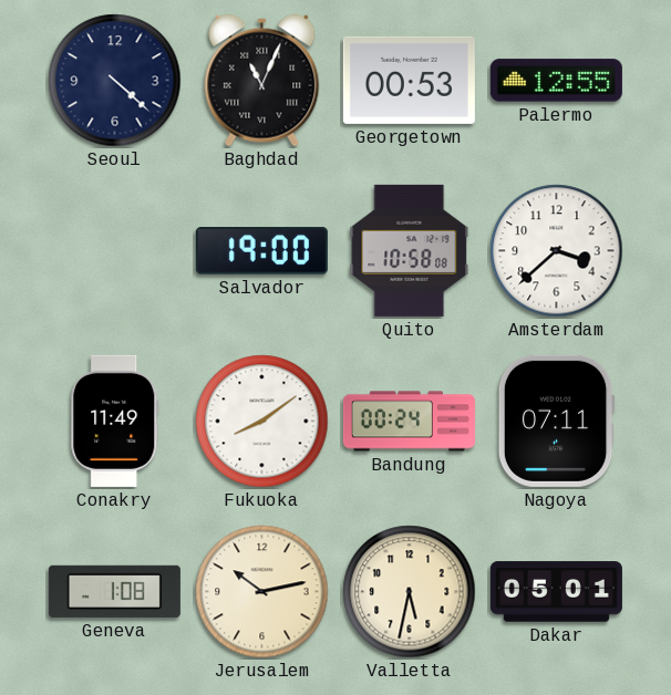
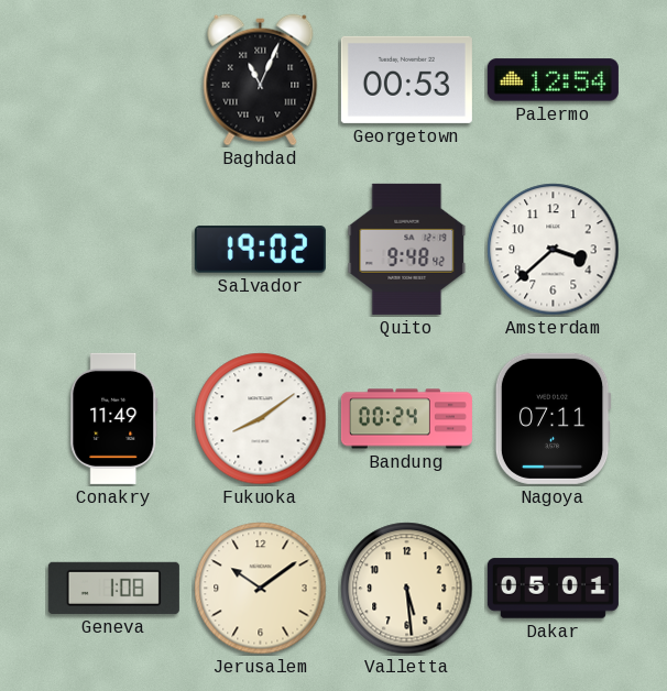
Seoul: 4:22 -> none (115, 81)
Palermo: 12:55 -> 12:54 (553, 80)
Salvador: 19:00 -> 19:02 (260, 250)
Quito: 10:58 -> 9:48 (407, 249)
Jerusalem: 10:13 -> 10:09 (261, 589)
Valletta: 5:32 -> 5:29 (407, 589)
